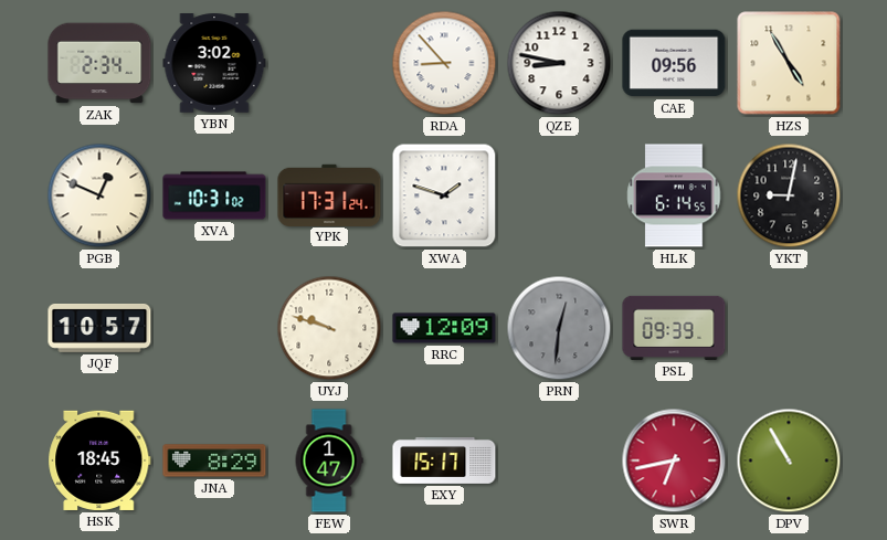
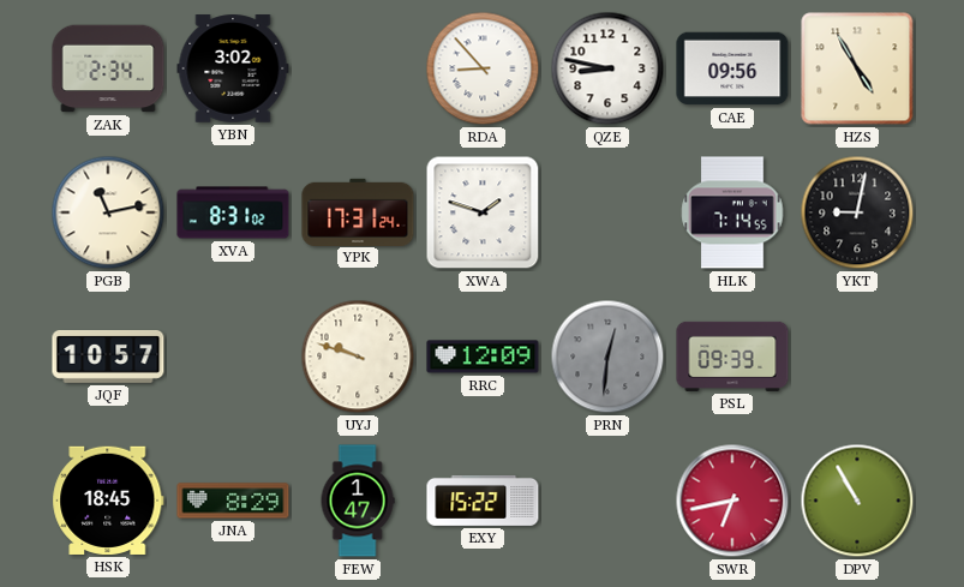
PGB: 12:49 -> 11:13 (108, 212)
XVA: 10:31 -> 8:31 (233, 212)
HLK: 6:14 -> 7:14 (732, 212)
EXY: 15:17 -> 15:22 (483, 501)
